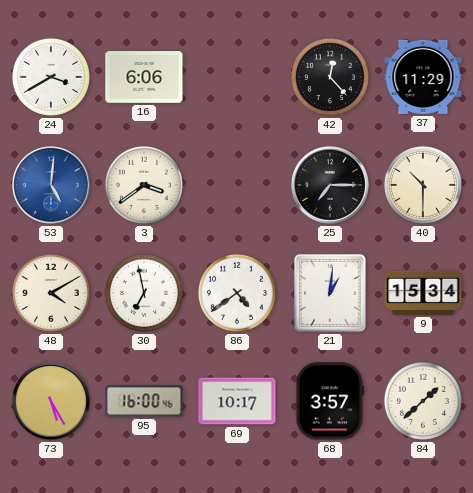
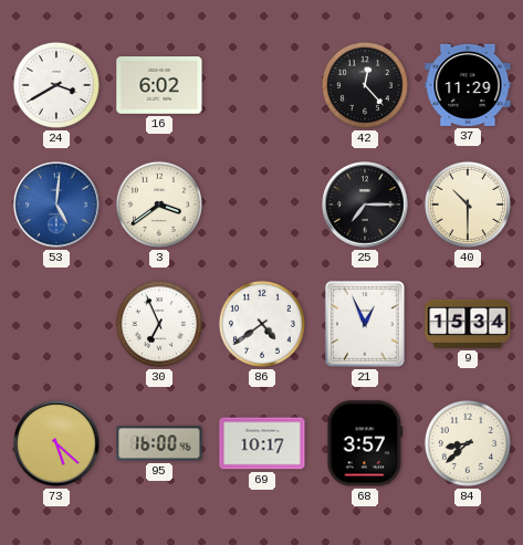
16: 6:06 -> 6:02 (159, 85)
48: 4:10 -> none (51, 293)
30: 6:58 -> 6:56 (159, 324)
21: 1:01 -> 12:56 (365, 324)
73: 5:25 -> 5:22 (56, 443)
84: 1:38 -> 8:38 (468, 443)
